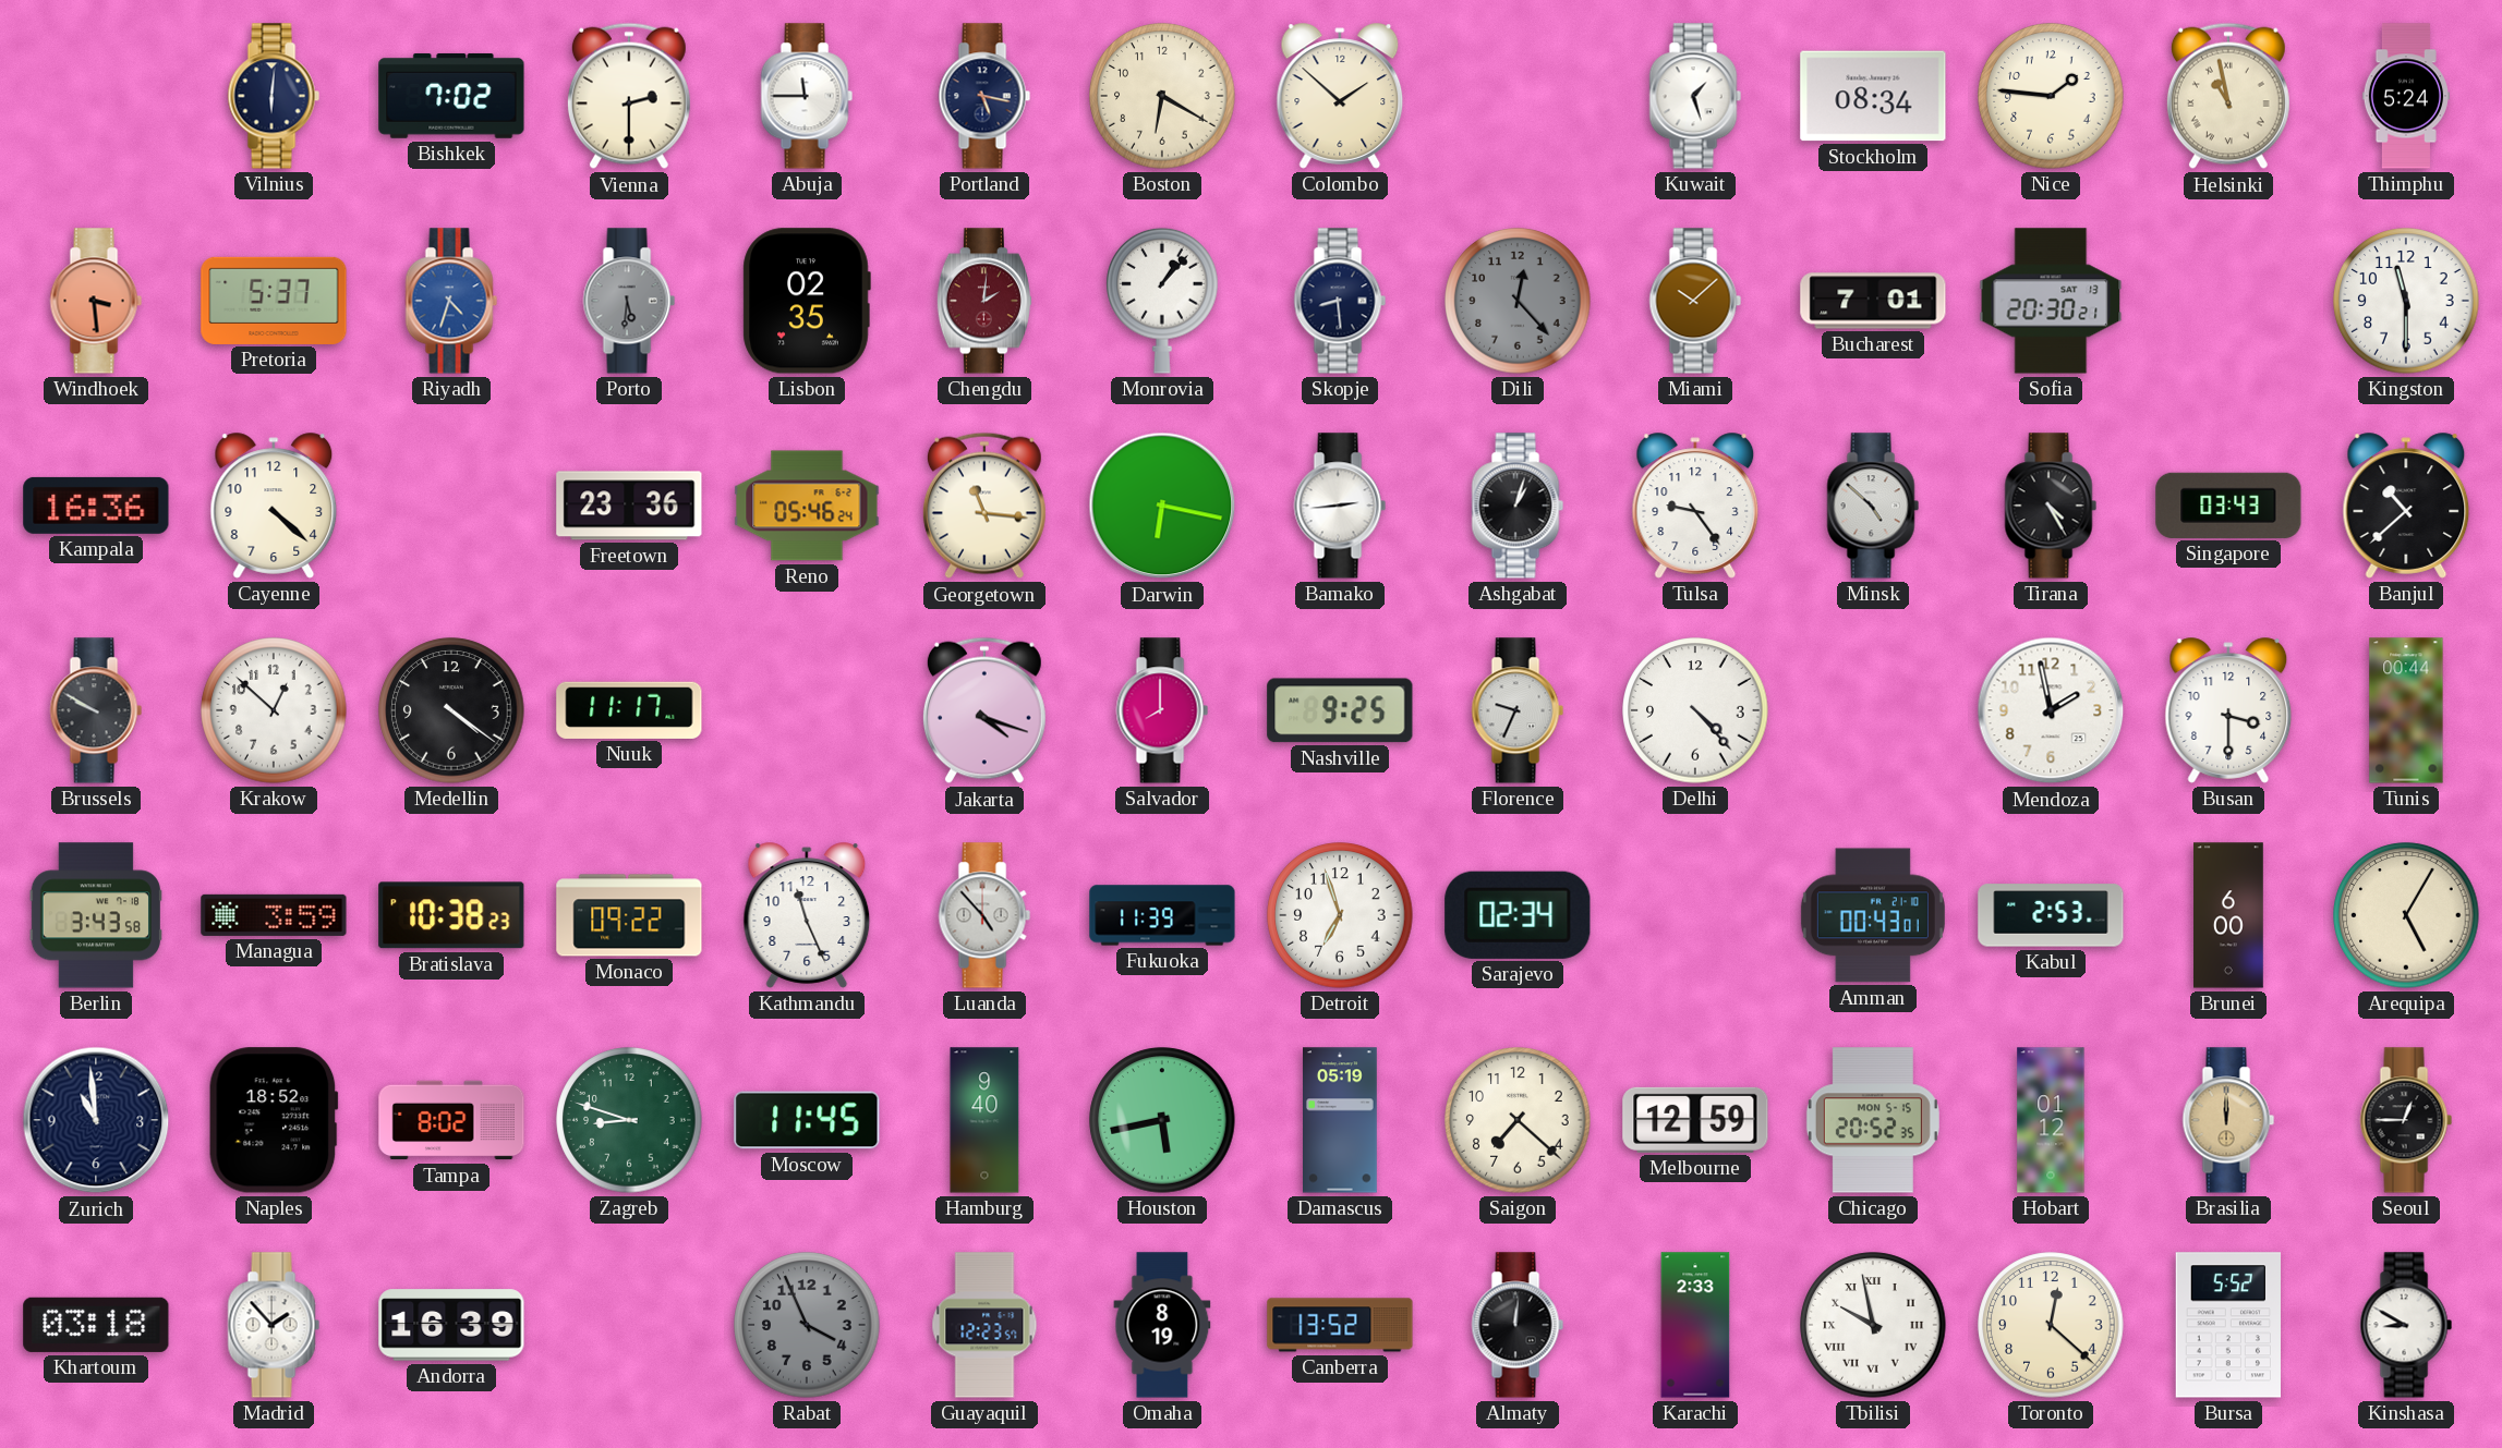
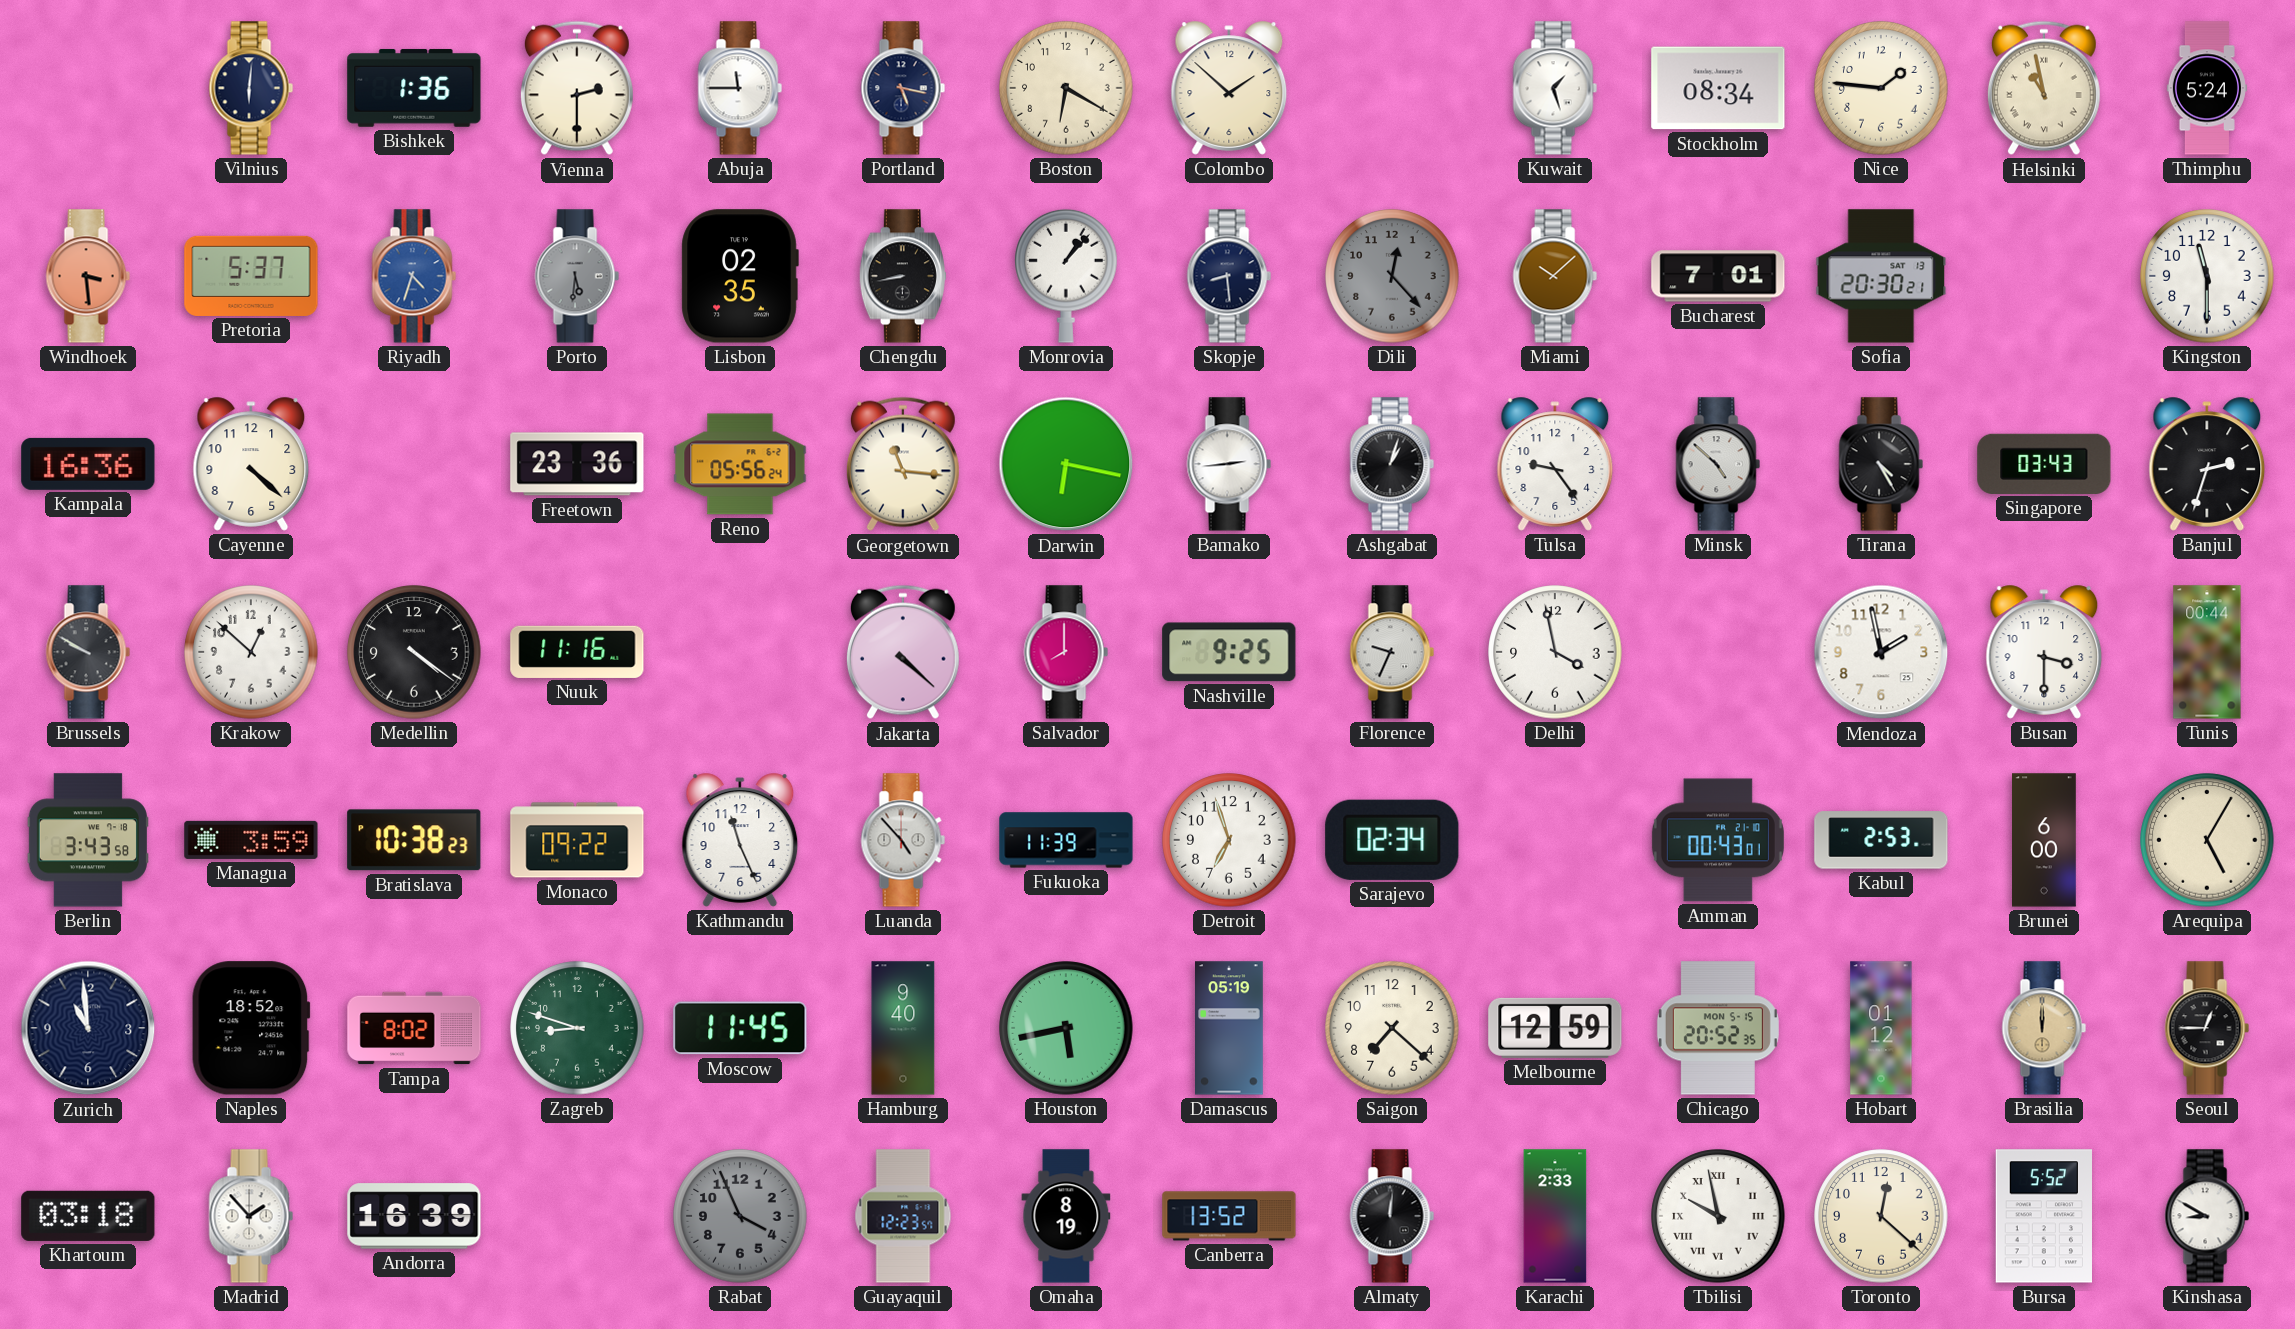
Bishkek: 7:02 -> 1:36 (414, 88)
Chengdu: 2:01 -> 8:43 (903, 276)
Chengdu dial: burgundy -> black (903, 276)
Reno: 05:46 -> 05:56 (740, 464)
Banjul: 10:38 -> 2:33 (2207, 464)
Nuuk: 11:17 -> 11:16 (577, 652)
Jakarta: 4:18 -> 4:22 (903, 652)
Delhi: 4:23 -> 3:58 (1555, 652)
